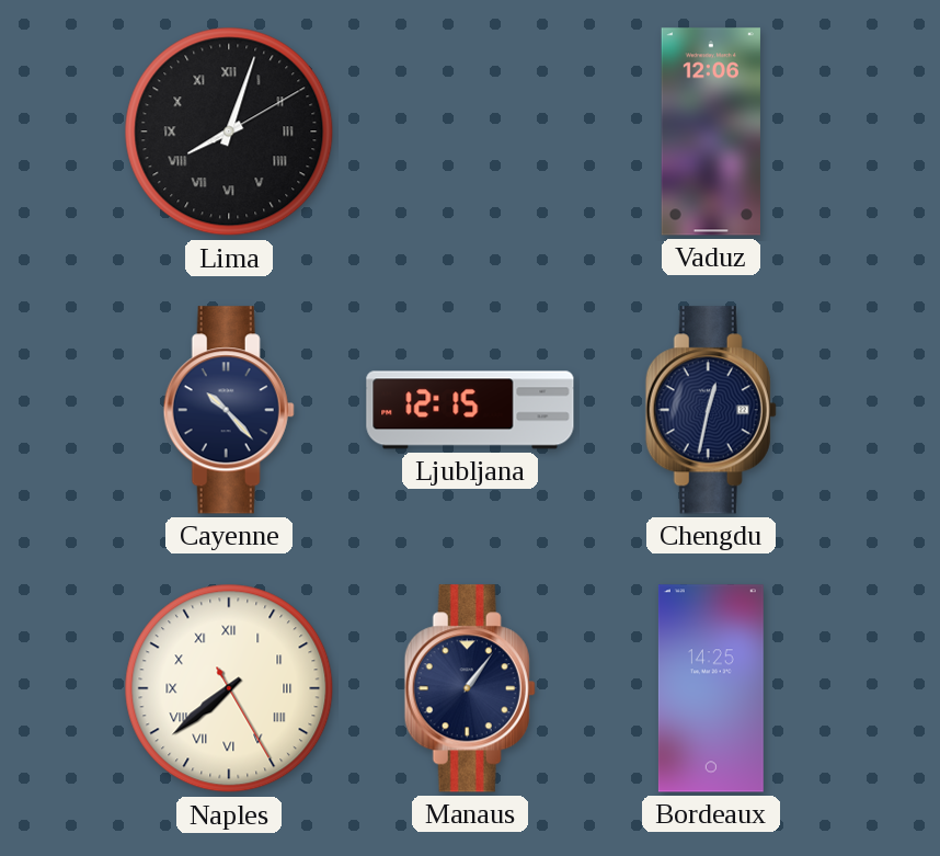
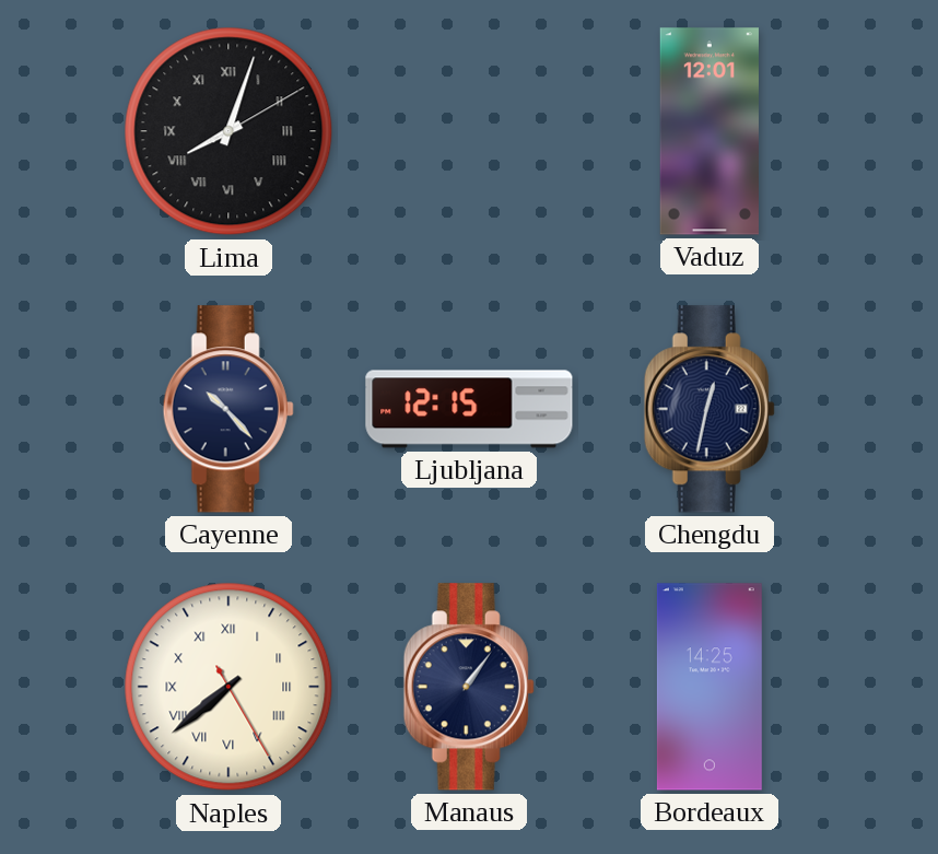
Vaduz: 12:06 -> 12:01 (710, 131)
